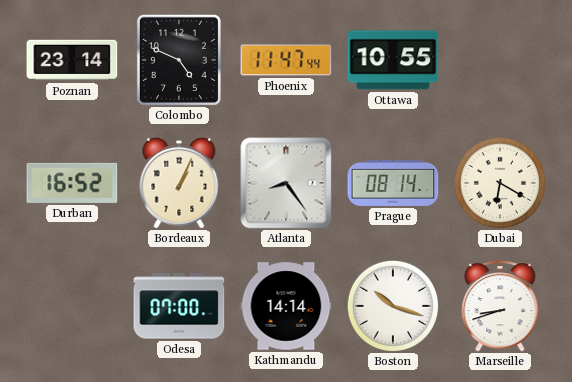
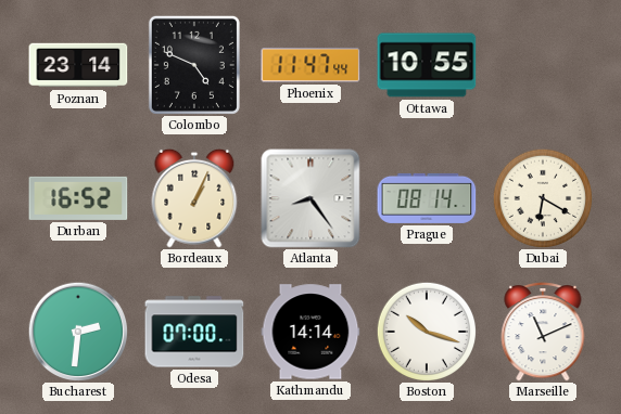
Bucharest: none -> 2:31 (78, 332)
Marseille: 8:42 -> 11:11 (543, 333)
